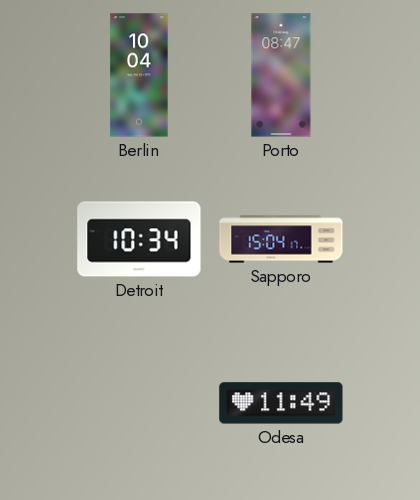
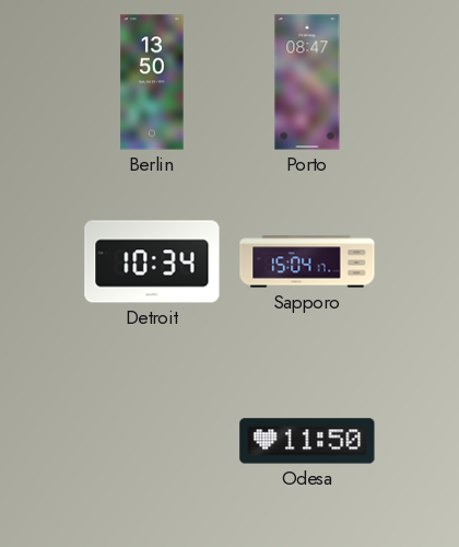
Berlin: 10:04 -> 13:50 (152, 82)
Odesa: 11:49 -> 11:50 (307, 441)
